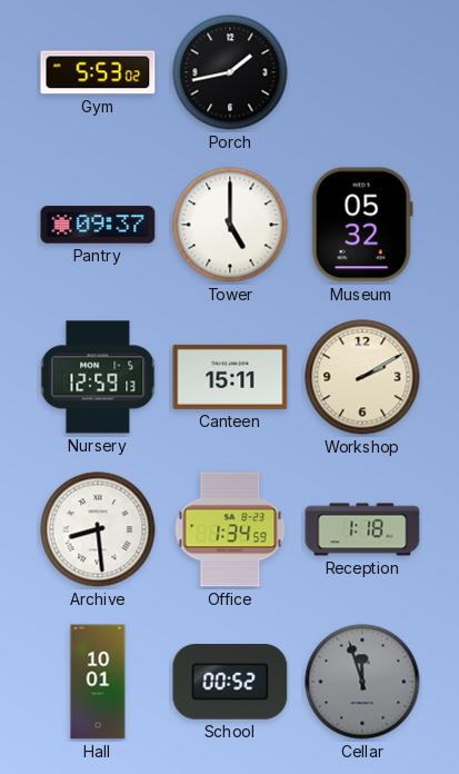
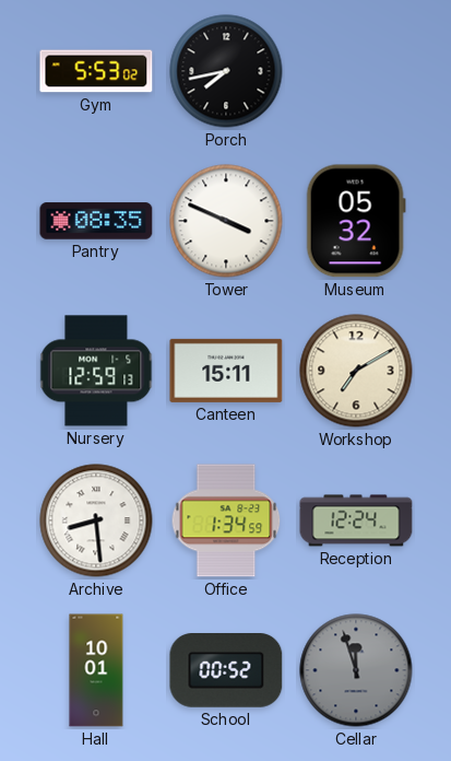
Porch: 1:43 -> 7:43 (226, 71)
Pantry: 09:37 -> 08:35 (96, 221)
Tower: 5:00 -> 3:49 (226, 221)
Workshop: 2:10 -> 7:10 (356, 371)
Reception: 1:18 -> 12:24 (356, 520)
